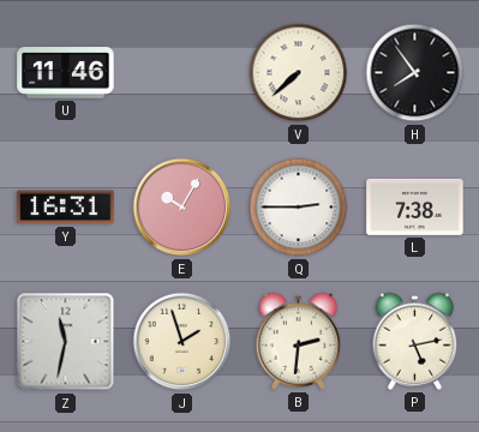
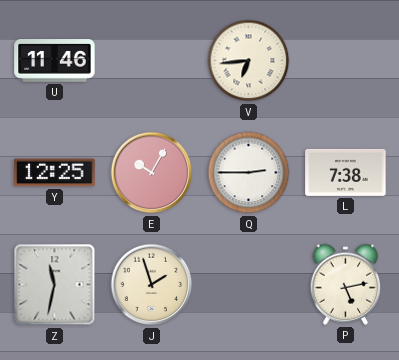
V: 7:38 -> 6:44 (249, 61)
H: 7:54 -> none (415, 73)
Y: 16:31 -> 12:25 (55, 173)
B: 2:31 -> none (299, 341)
